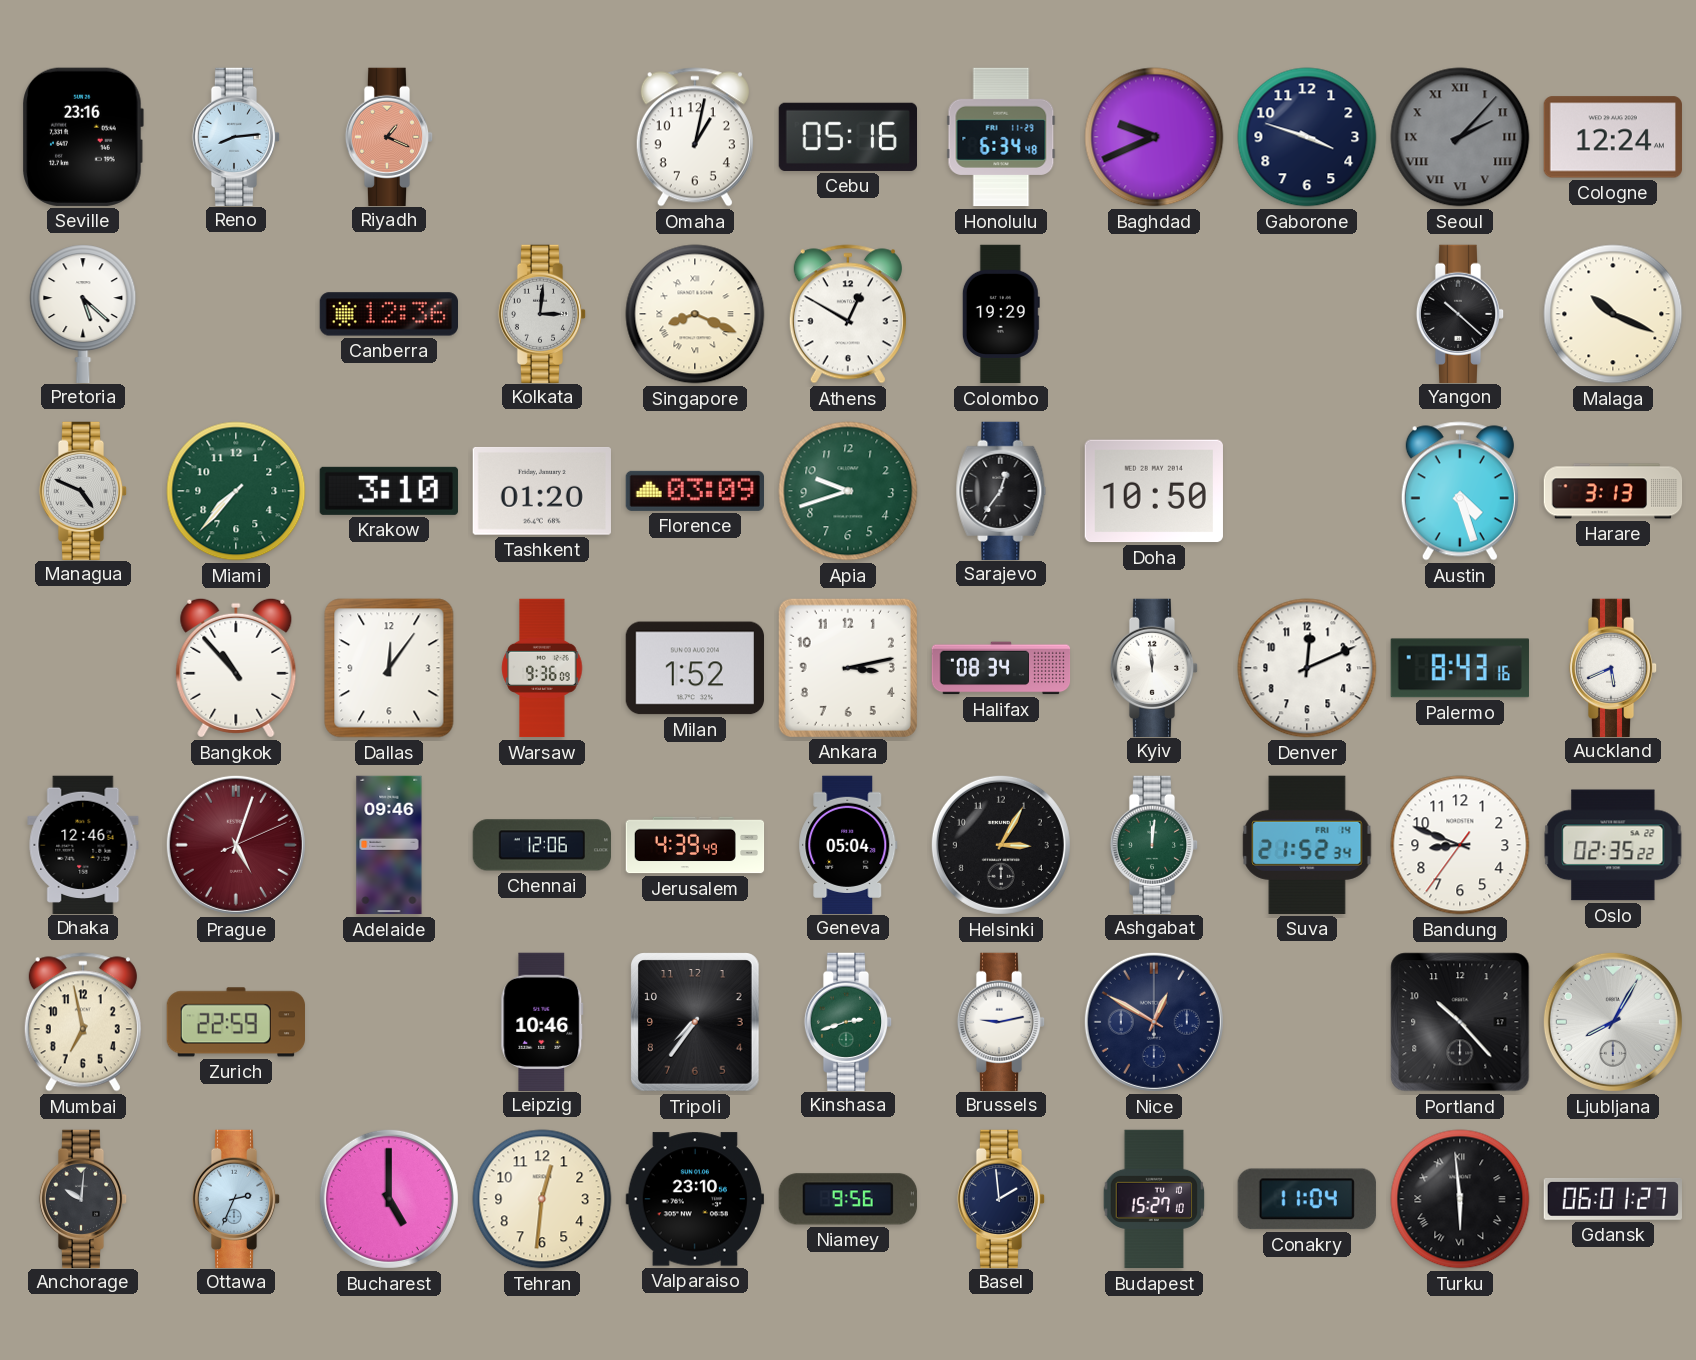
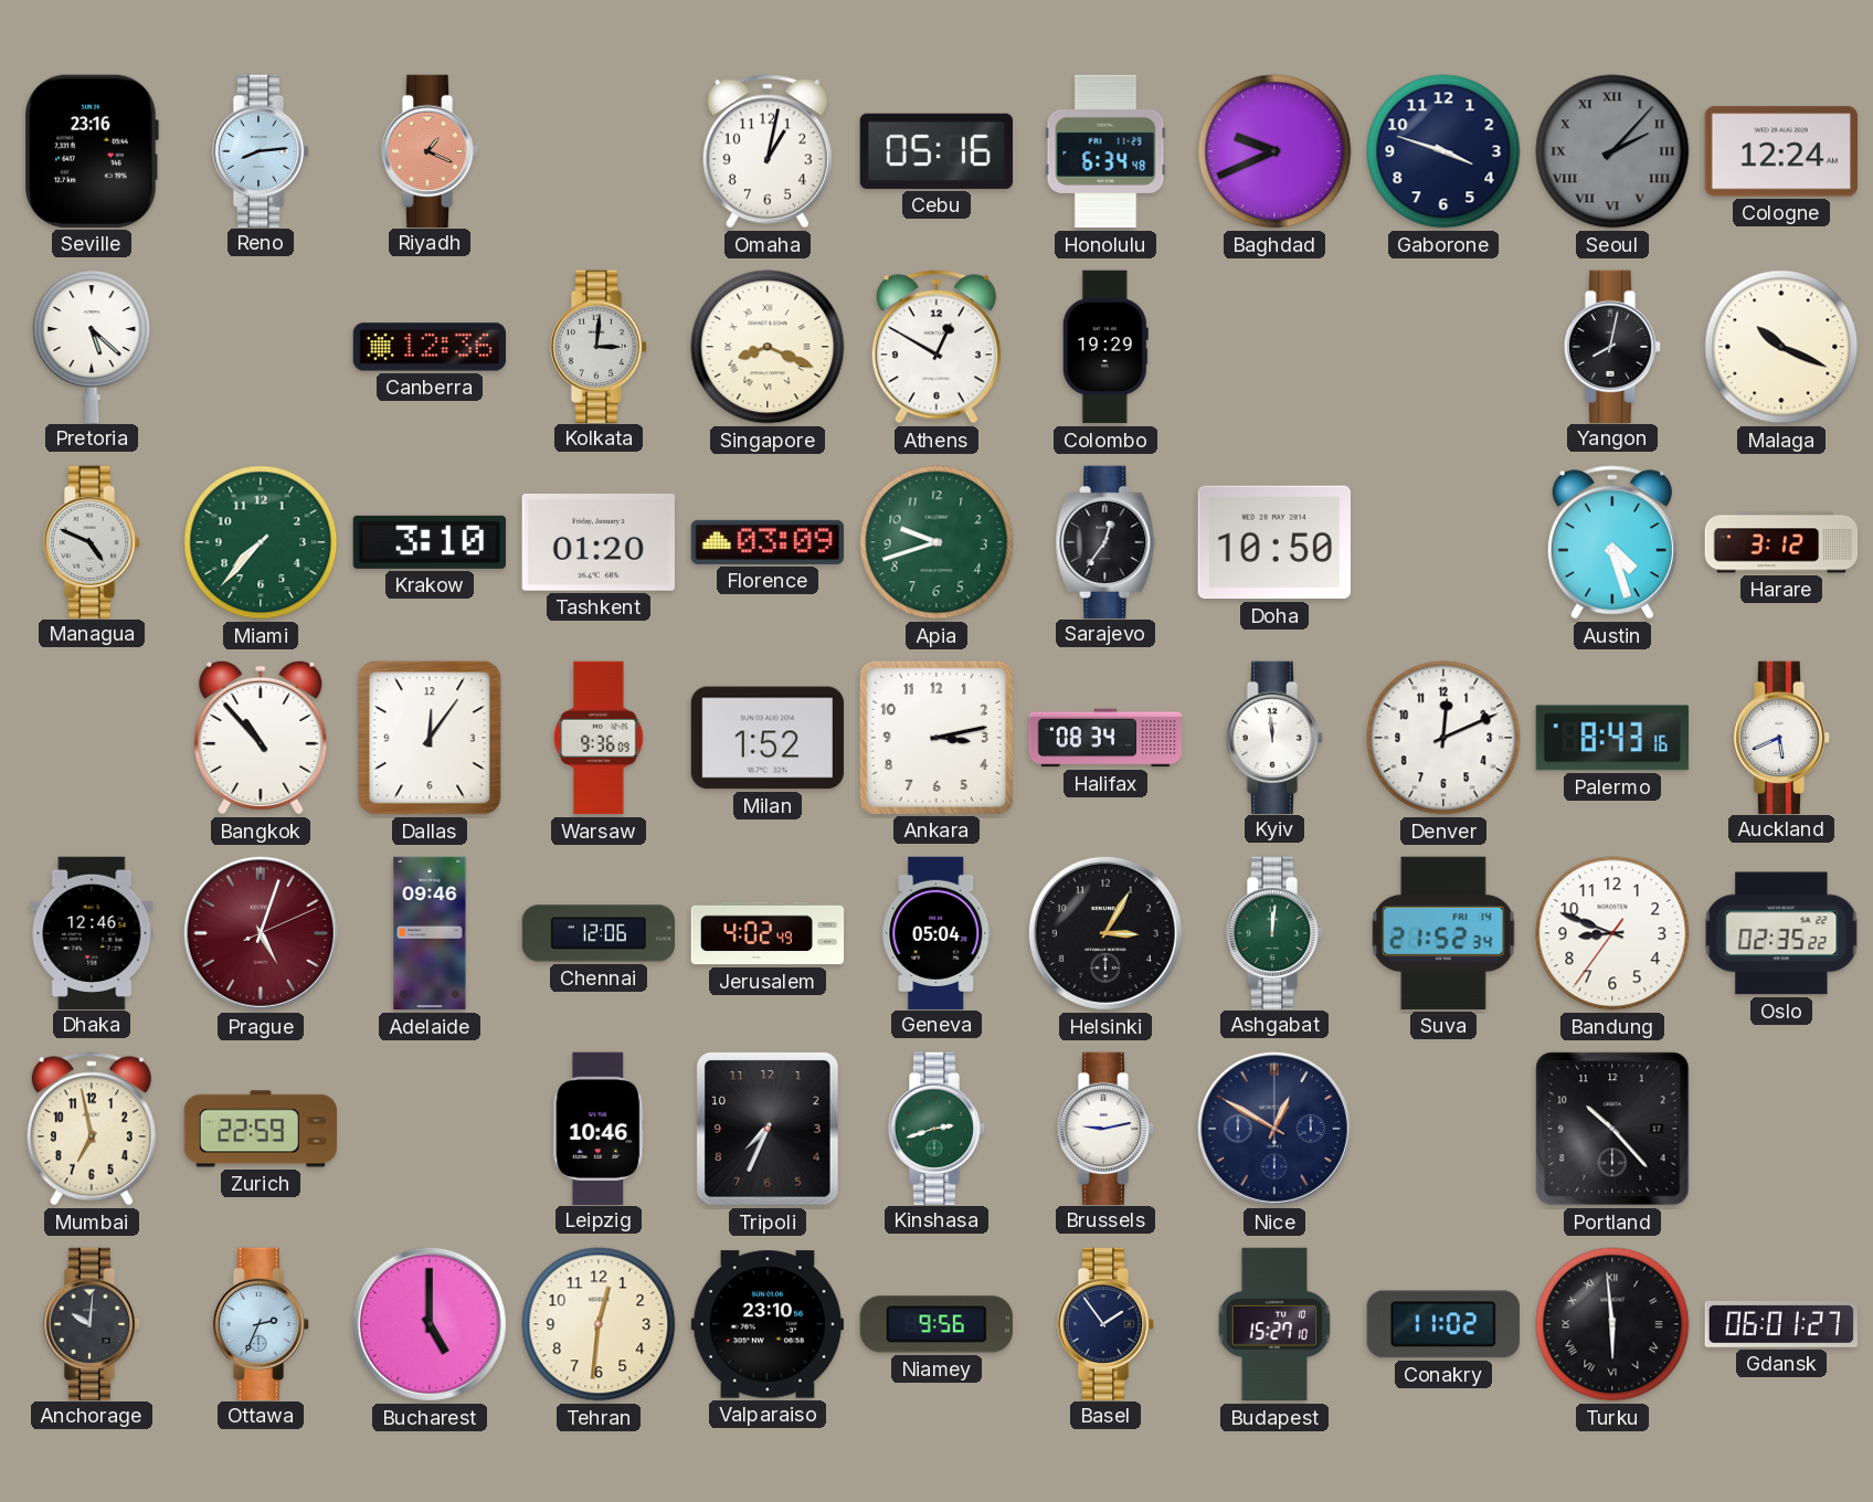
Yangon: 10:22 -> 8:02 (1612, 346)
Harare: 3:13 -> 3:12 (1781, 542)
Jerusalem: 4:39 -> 4:02 (768, 933)
Tripoli: 7:36 -> 7:34 (769, 1129)
Ljubljana: 8:05 -> none (1613, 1022)
Basel: 1:59 -> 1:54 (1105, 1323)
Conakry: 11:04 -> 11:02 (1443, 1324)
